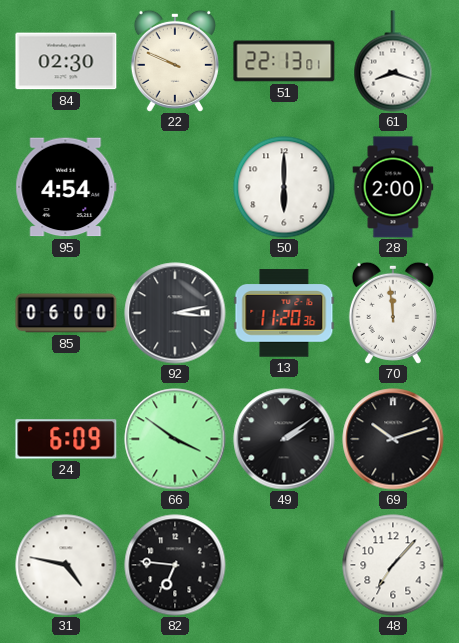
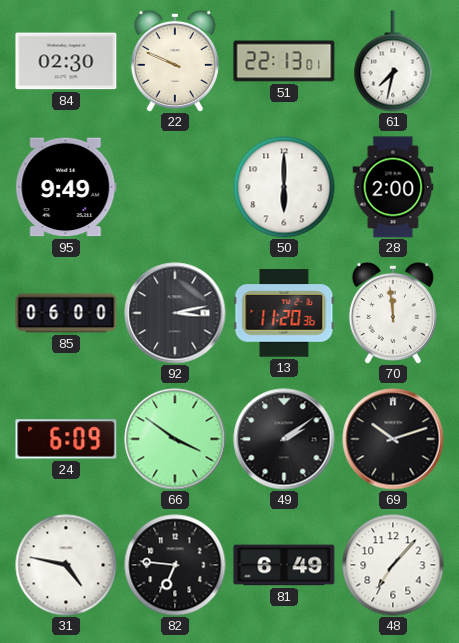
61: 8:18 -> 7:32 (393, 61)
95: 4:54 -> 9:49 (66, 187)
81: none -> 6:49 (284, 565)
